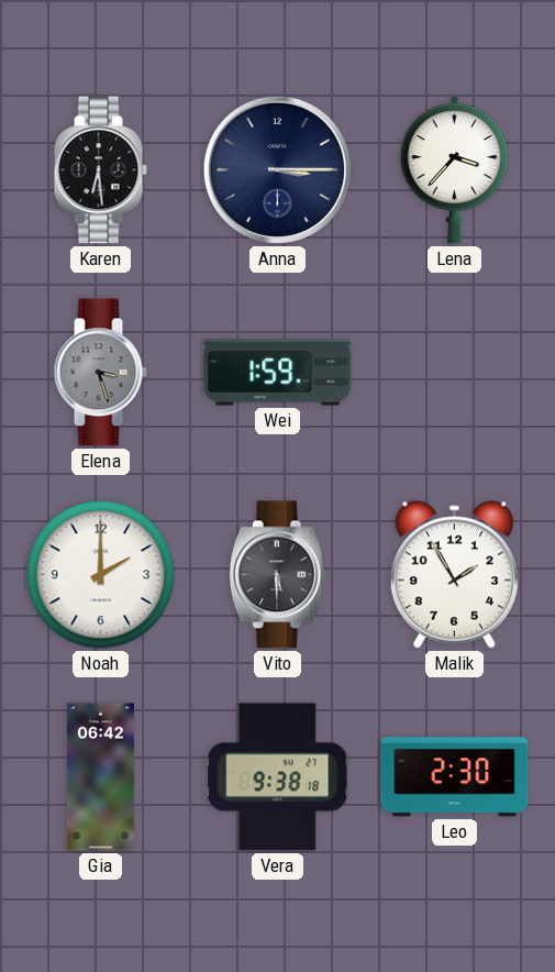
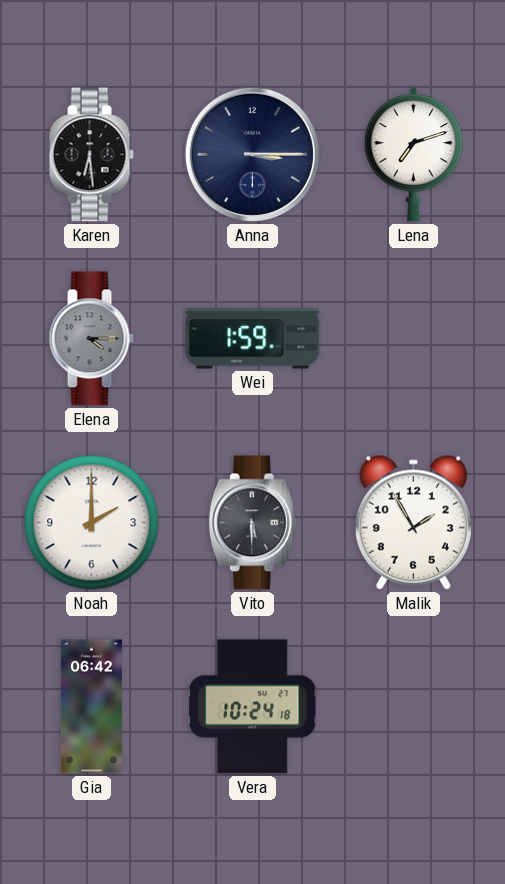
Lena: 3:37 -> 7:12 (413, 154)
Elena: 3:27 -> 4:15 (91, 339)
Vera: 9:38 -> 10:24 (253, 707)
Leo: 2:30 -> none (455, 777)
